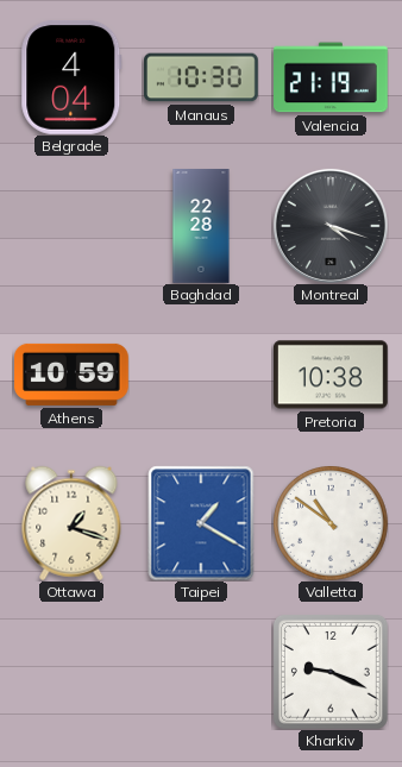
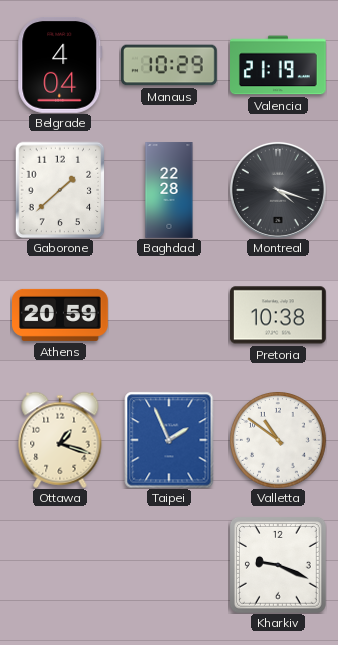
Manaus: 10:30 -> 10:29 (170, 65)
Gaborone: none -> 1:38 (60, 190)
Athens: 10:59 -> 20:59 (61, 315)
Taipei: 1:20 -> 1:56 (169, 440)
